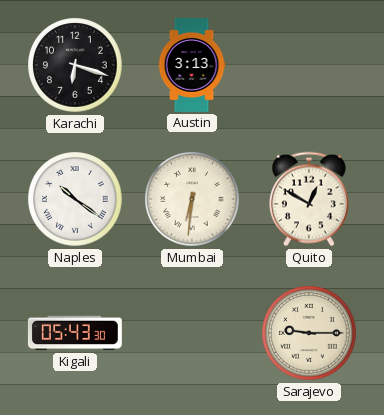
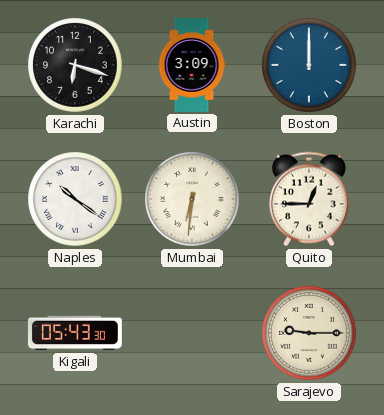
Austin: 3:13 -> 3:09 (192, 65)
Boston: none -> 12:00 (309, 65)
Quito: 12:50 -> 12:45 (309, 199)
